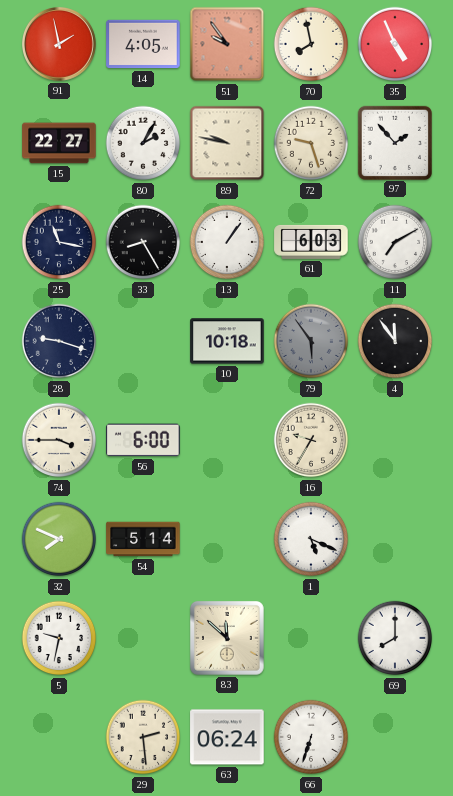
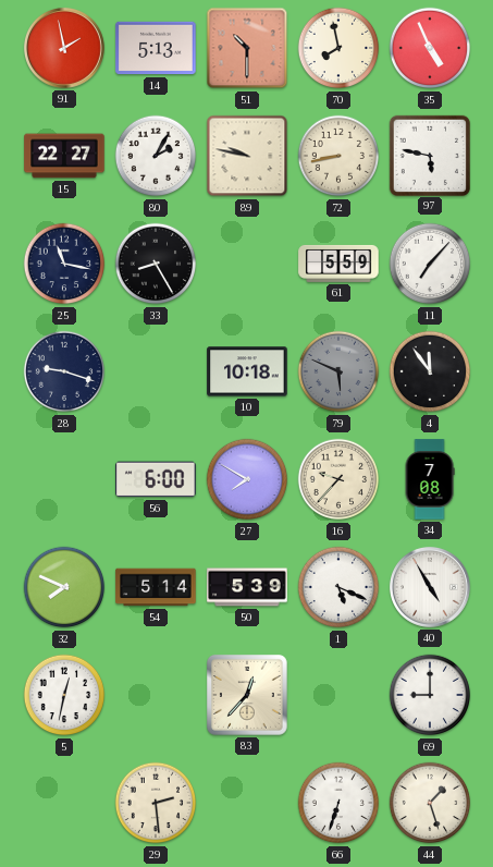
14: 4:05 -> 5:13 (156, 48)
51: 9:54 -> 10:30 (247, 48)
72: 9:27 -> 8:43 (338, 156)
97: 1:53 -> 5:47 (429, 155)
13: 1:06 -> none (227, 242)
61: 6:03 -> 5:59 (338, 264)
11: 7:10 -> 7:07 (430, 264)
79: 5:54 -> 5:49 (338, 371)
74: 3:45 -> none (59, 440)
27: none -> 7:50 (247, 479)
16: 9:35 -> 9:37 (338, 479)
34: none -> 7:08 (430, 479)
50: none -> 5:39 (247, 587)
40: none -> 4:55 (430, 587)
5: 9:32 -> 12:32 (64, 695)
83: 11:52 -> 12:37 (248, 696)
69: 8:00 -> 9:00 (430, 695)
63: 06:24 -> none (227, 737)
44: none -> 1:27 (430, 803)
